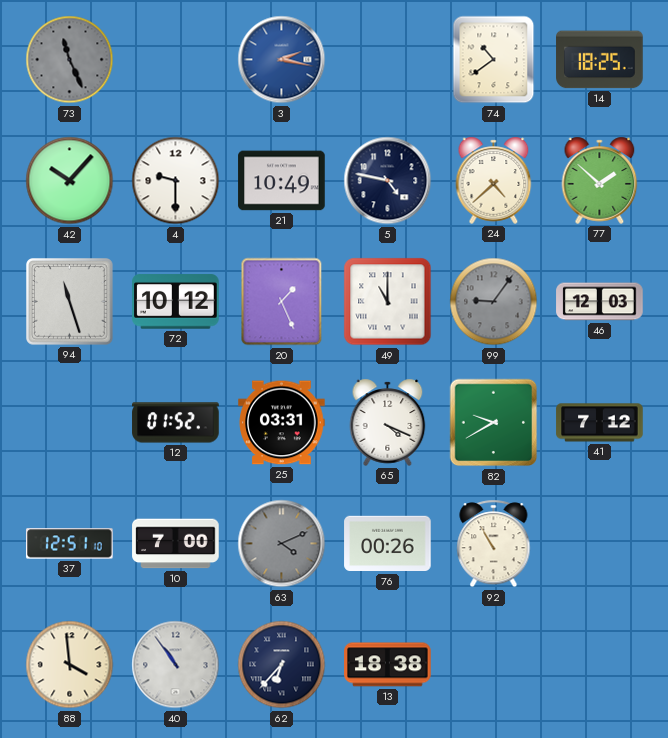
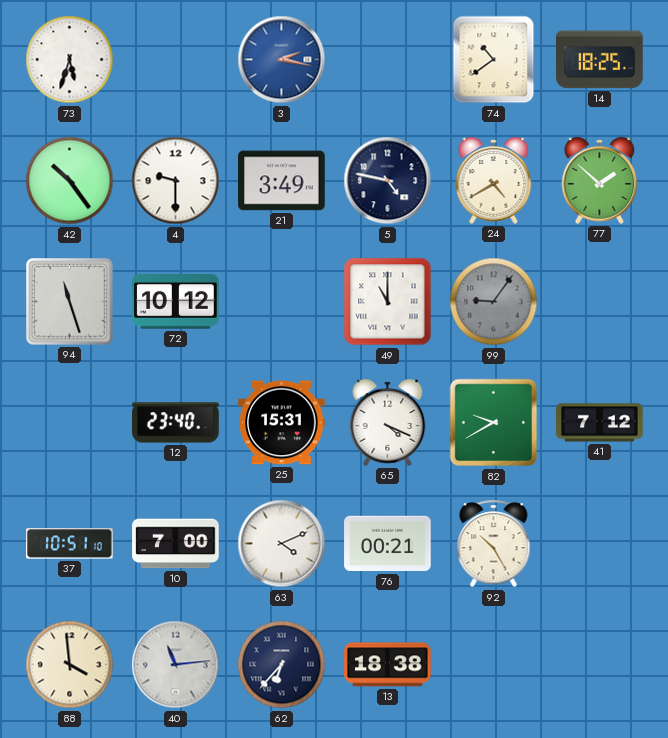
73: 11:26 -> 5:33 (70, 60)
73 dial: grey -> white (70, 60)
42: 10:07 -> 10:24 (70, 181)
21: 10:49 -> 3:49 (282, 181)
24: 4:38 -> 4:40 (494, 180)
20: 1:26 -> none (282, 302)
46: 12:03 -> none (600, 302)
12: 01:52 -> 23:40 (176, 423)
25: 03:31 -> 15:31 (282, 423)
37: 12:51 -> 10:51 (70, 544)
63 dial: grey -> white (282, 544)
76: 00:26 -> 00:21 (388, 544)
92: 10:55 -> 10:25 (494, 544)
40: 10:54 -> 11:14 (176, 665)
